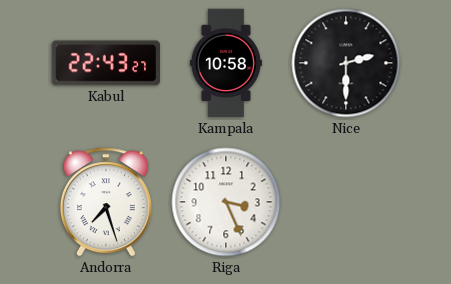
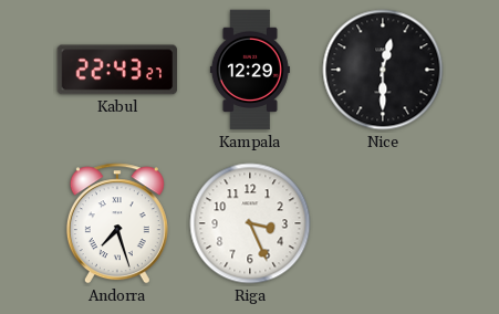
Kampala: 10:58 -> 12:29 (250, 70)
Nice: 2:30 -> 12:30 (383, 70)
